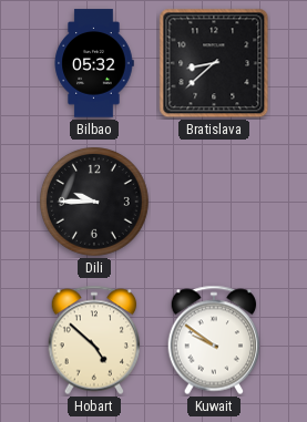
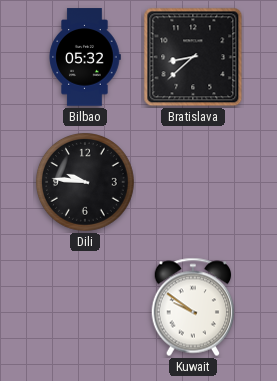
Dili: 9:45 -> 9:46 (86, 183)
Hobart: 4:52 -> none (94, 340)
